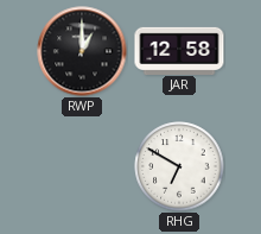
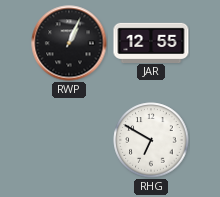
RWP: 1:00 -> 1:04 (69, 43)
JAR: 12:58 -> 12:55 (151, 42)
